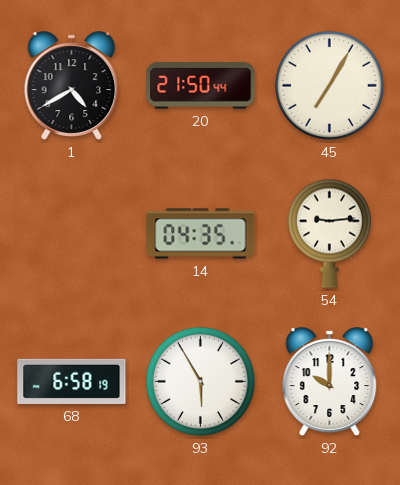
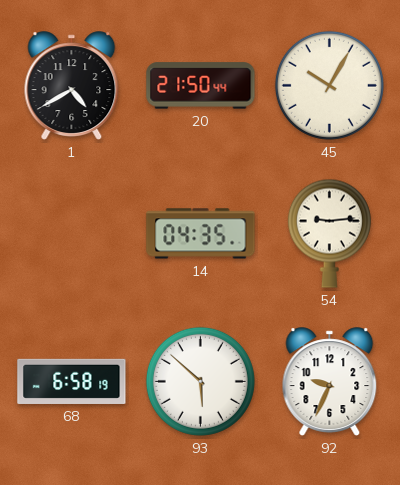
45: 7:05 -> 10:05 (329, 85)
93: 5:55 -> 5:52 (200, 381)
92: 10:00 -> 9:34 (330, 382)
